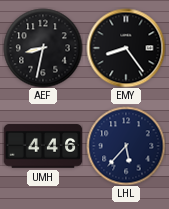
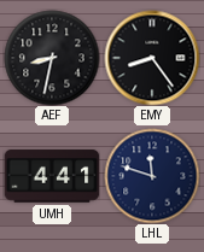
UMH: 4:46 -> 4:41 (52, 176)
LHL: 5:37 -> 11:48 (152, 176)
